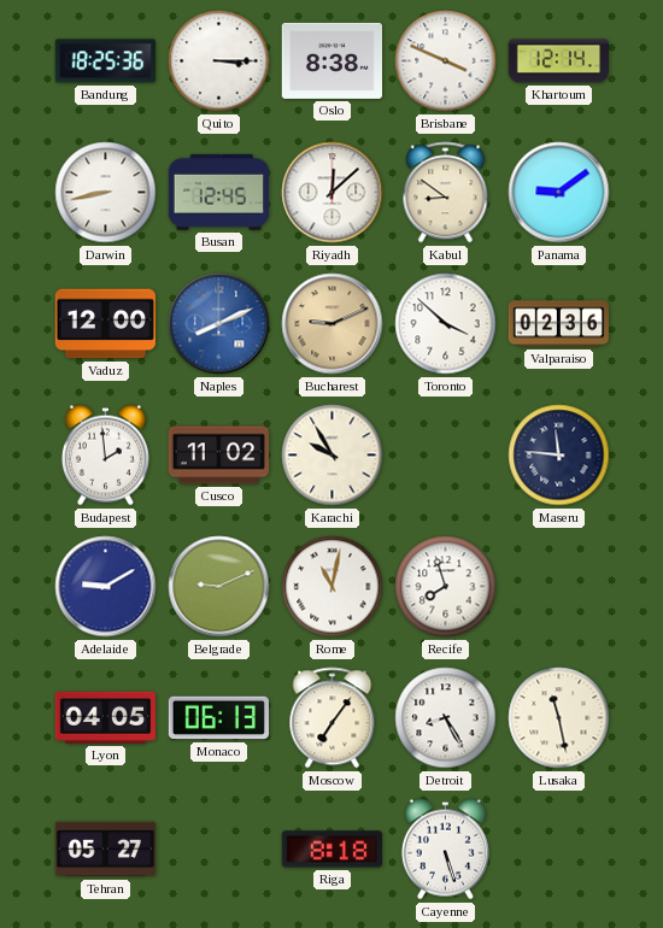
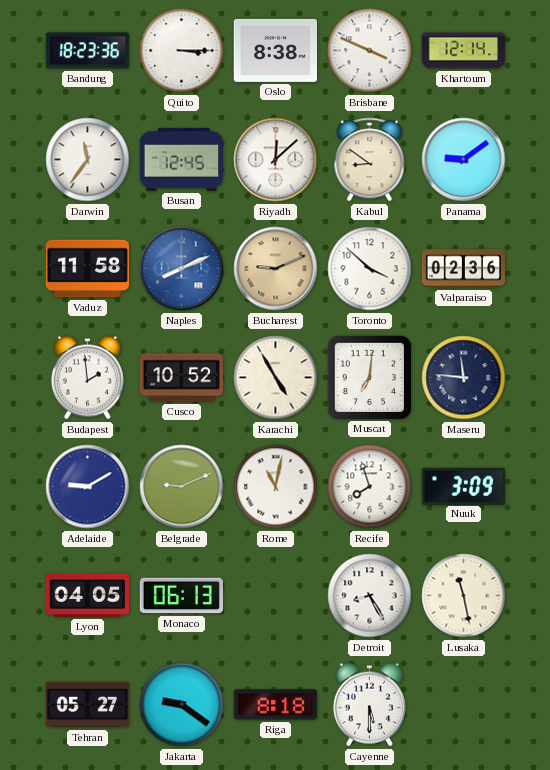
Bandung: 18:25 -> 18:23 (87, 51)
Darwin: 8:43 -> 11:36 (88, 160)
Vaduz: 12:00 -> 11:58 (87, 269)
Cusco: 11:02 -> 10:52 (182, 378)
Karachi: 9:55 -> 4:55 (276, 378)
Muscat: none -> 7:01 (369, 377)
Nuuk: none -> 3:09 (463, 486)
Moscow: 7:06 -> none (333, 718)
Jakarta: none -> 9:21 (182, 705)
Cayenne: 5:27 -> 5:30 (369, 705)
